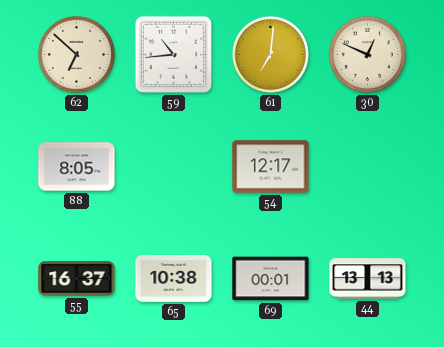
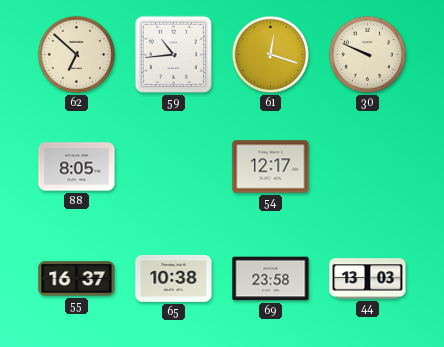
61: 7:01 -> 12:18 (270, 54)
30: 12:49 -> 9:49 (367, 54)
69: 00:01 -> 23:58 (271, 279)
44: 13:13 -> 13:03 (368, 279)
